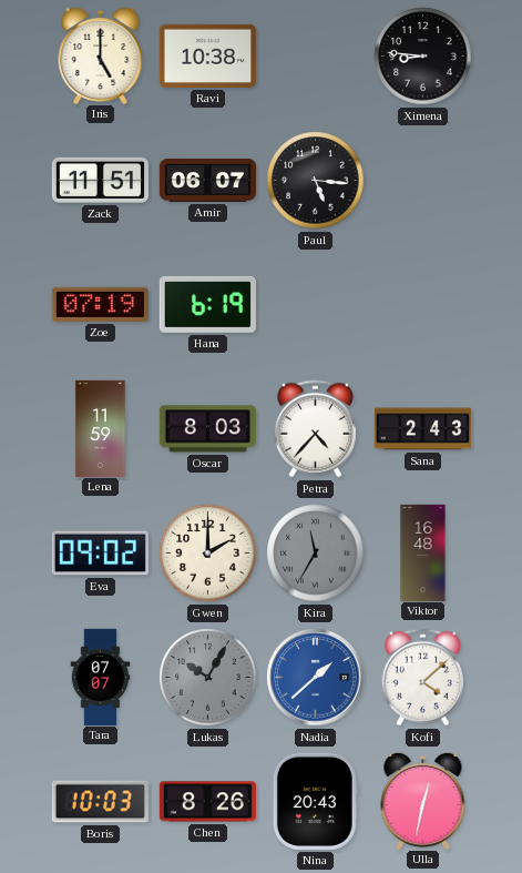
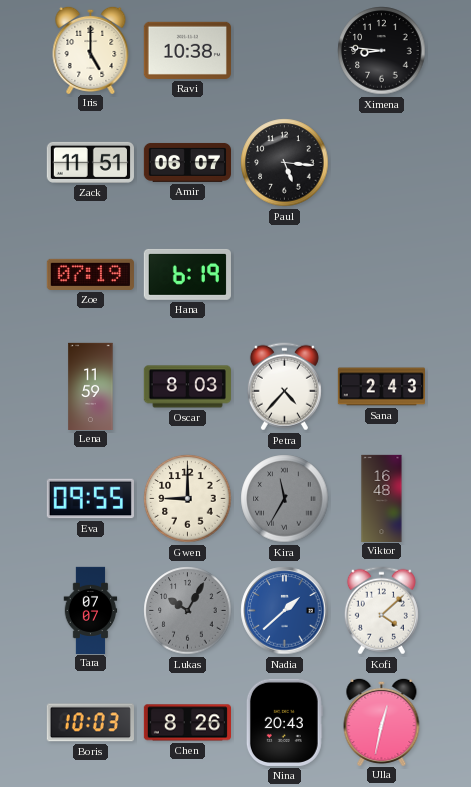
Eva: 09:02 -> 09:55 (90, 499)
Gwen: 2:00 -> 9:00 (188, 499)
